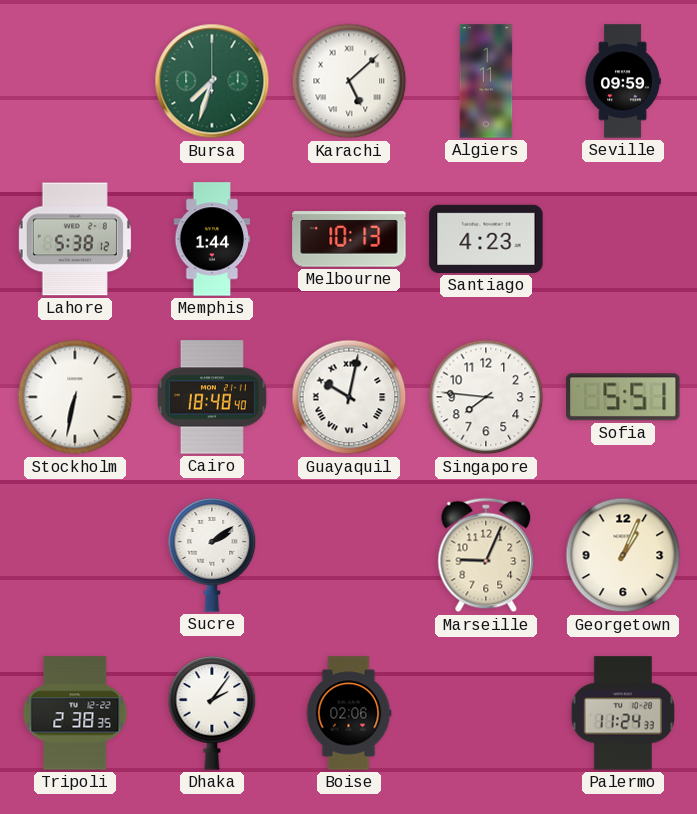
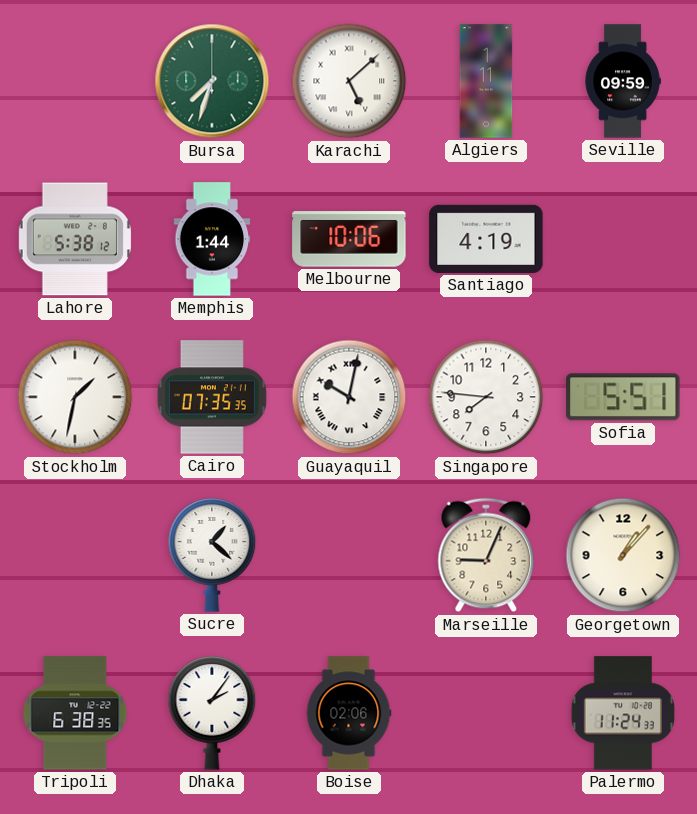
Melbourne: 10:13 -> 10:06 (349, 239)
Santiago: 4:23 -> 4:19 (486, 239)
Stockholm: 6:32 -> 1:32 (75, 397)
Cairo: 18:48 -> 07:35 (212, 397)
Sucre: 2:09 -> 1:22 (212, 555)
Georgetown: 1:04 -> 1:07 (623, 555)
Tripoli: 2:38 -> 6:38 (75, 713)
